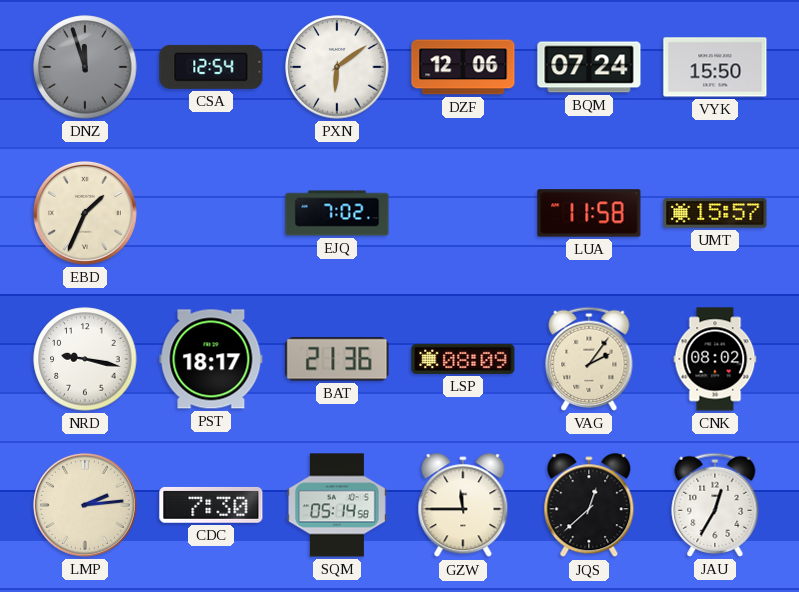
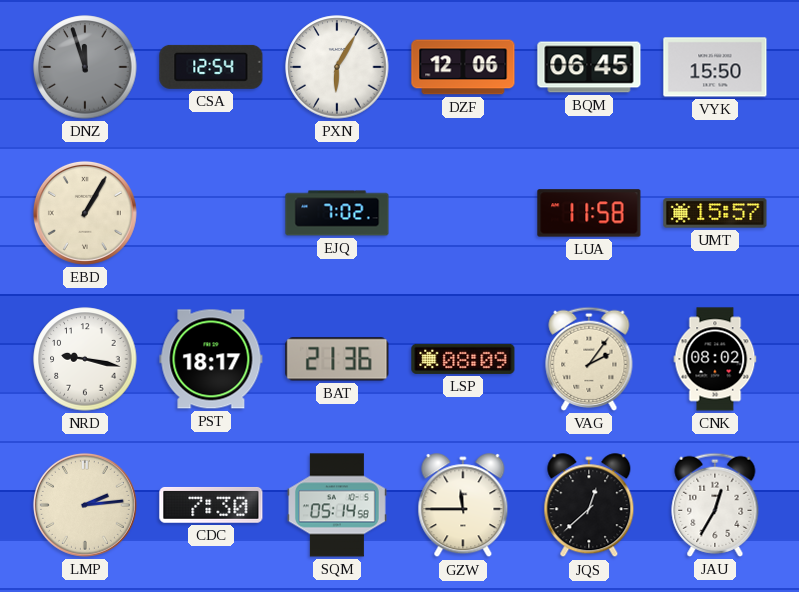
PXN: 6:09 -> 6:05 (337, 67)
BQM: 07:24 -> 06:45 (589, 67)
EBD: 1:34 -> 1:05 (85, 213)
